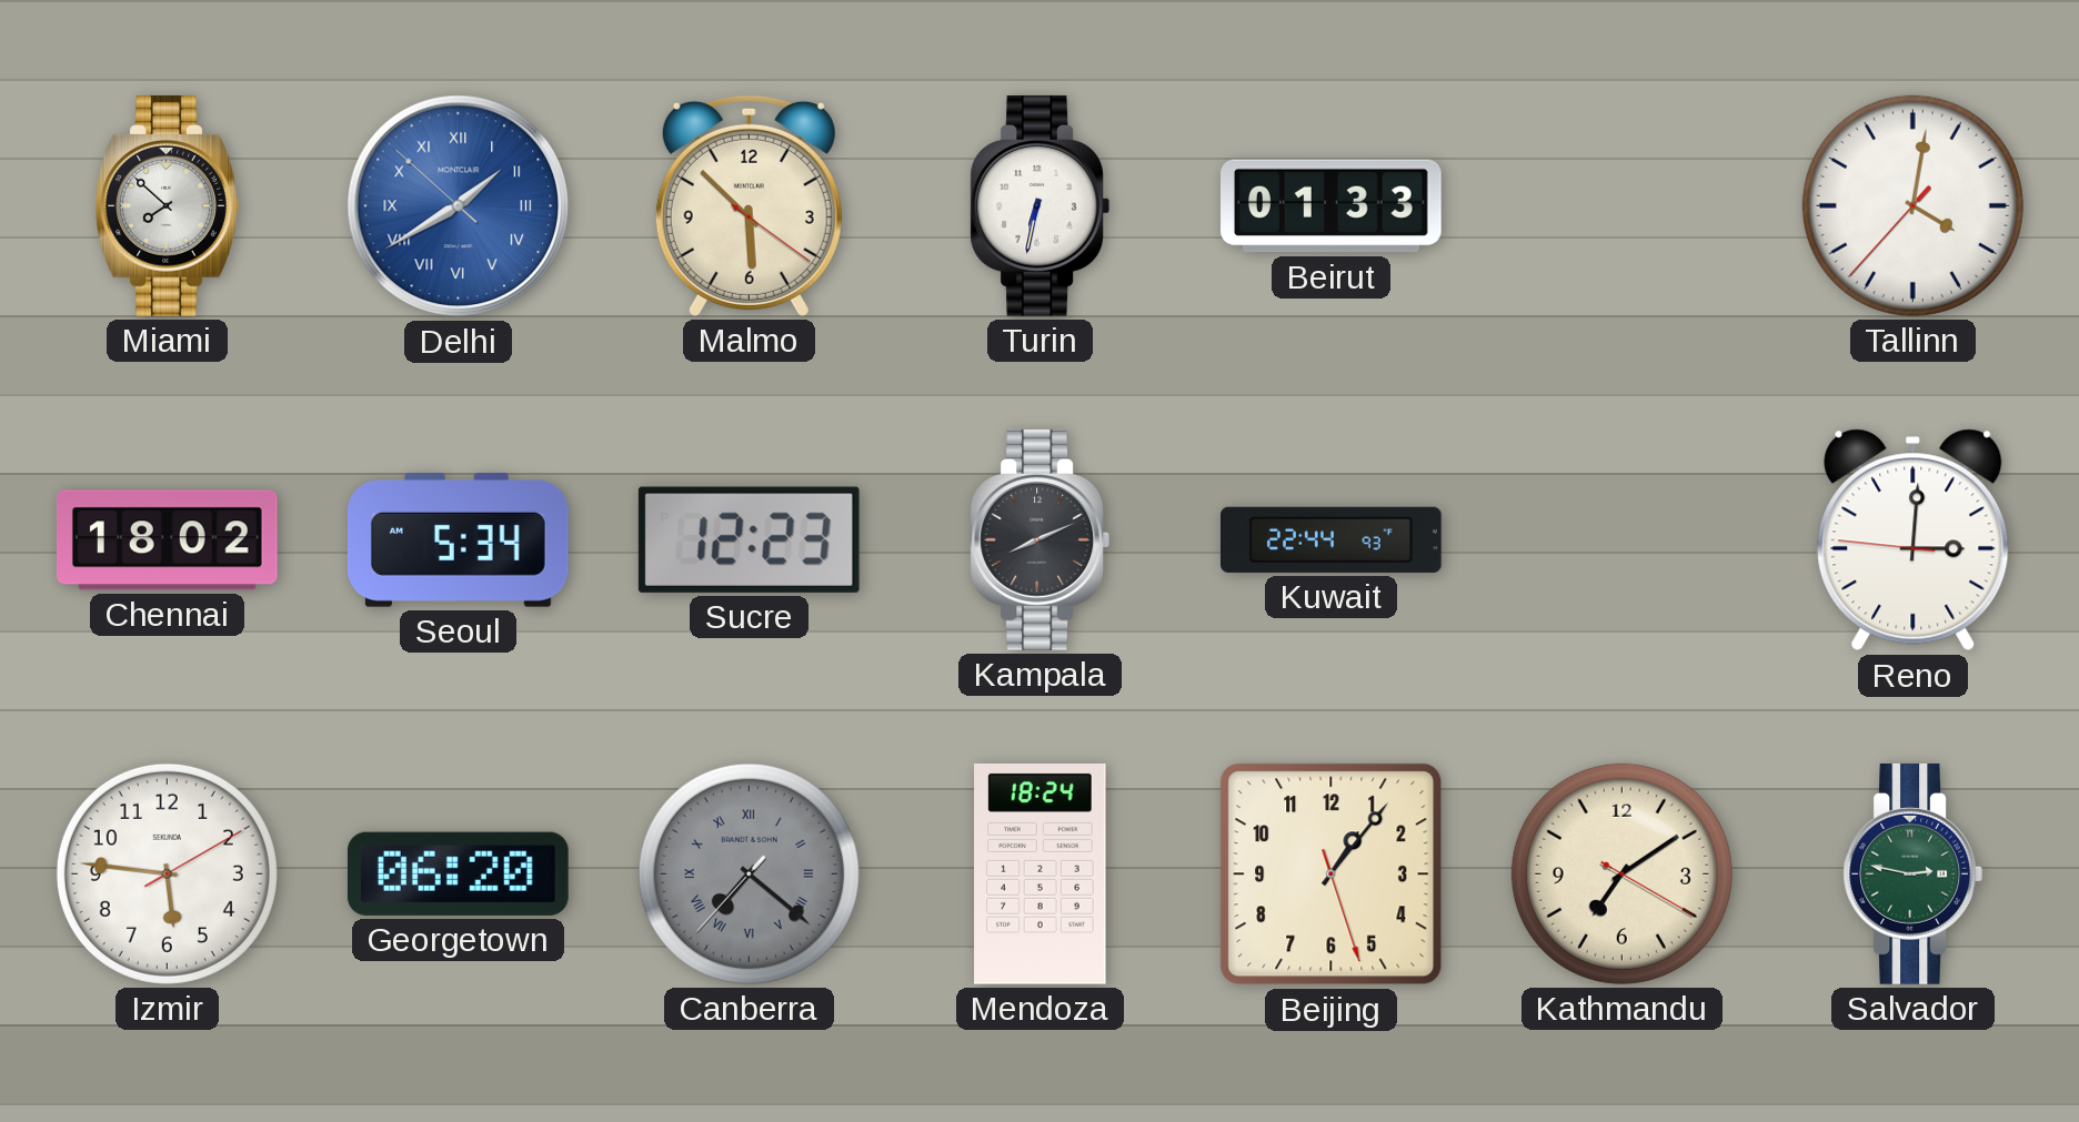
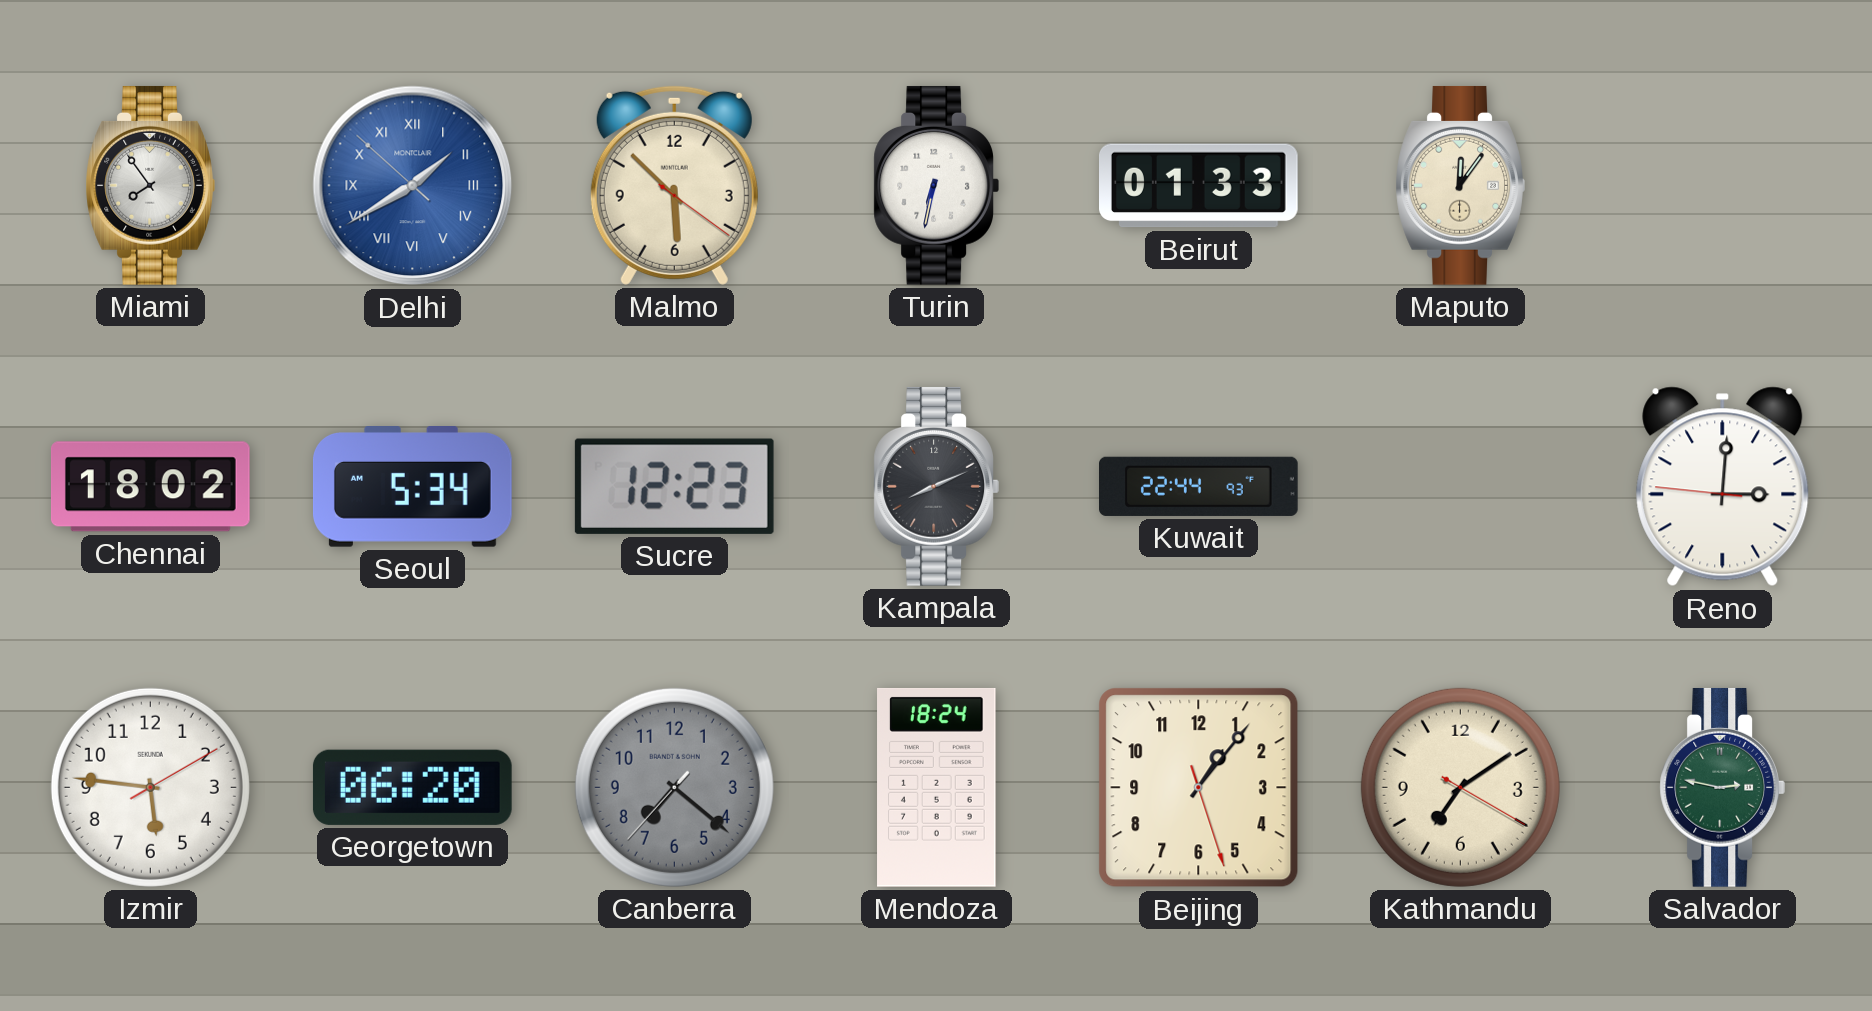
Miami: 7:52 -> 7:54 (150, 185)
Maputo: none -> 12:06 (1460, 185)
Tallinn: 4:01 -> none (1912, 205)
Canberra numerals: Roman -> Arabic (674, 787)
